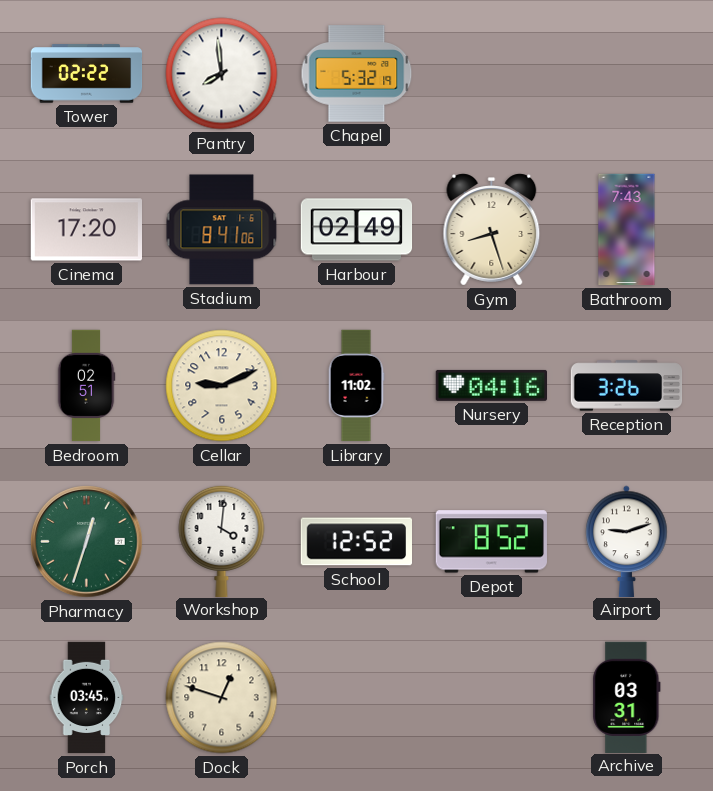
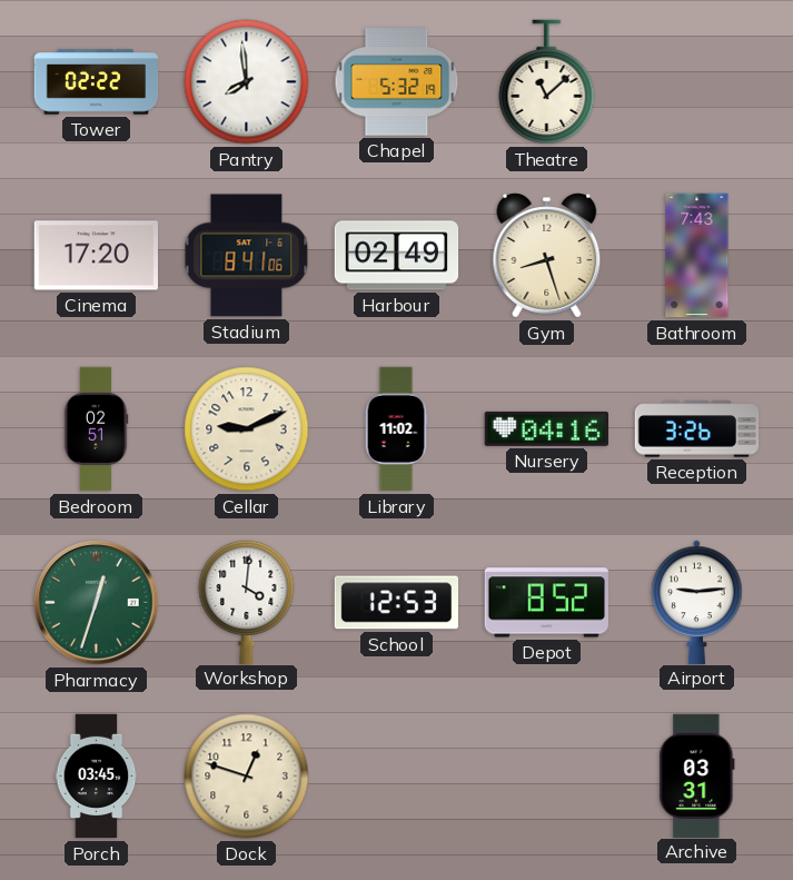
Theatre: none -> 11:08 (547, 82)
School: 12:52 -> 12:53 (396, 603)
Airport: 9:12 -> 9:14 (697, 602)
